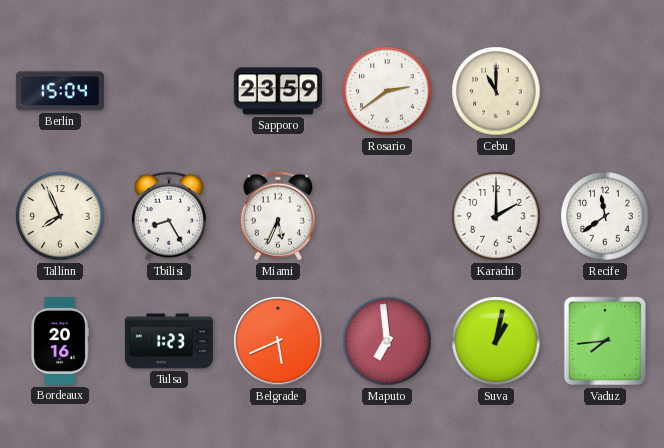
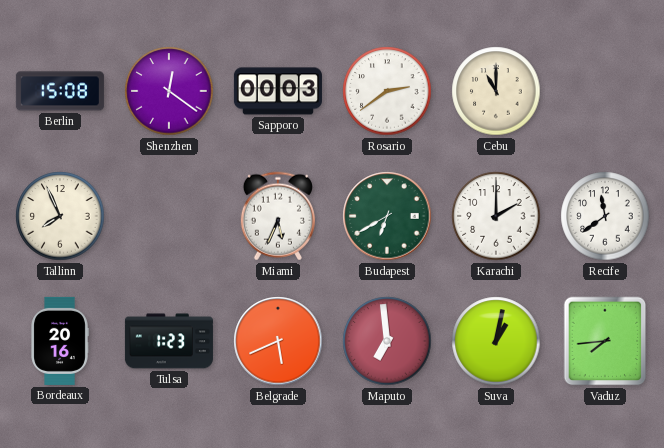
Berlin: 15:04 -> 15:08 (60, 91)
Shenzhen: none -> 12:21 (169, 91)
Sapporo: 23:59 -> 00:03 (278, 91)
Tbilisi: 8:25 -> none (169, 216)
Budapest: none -> 6:40 (387, 216)
